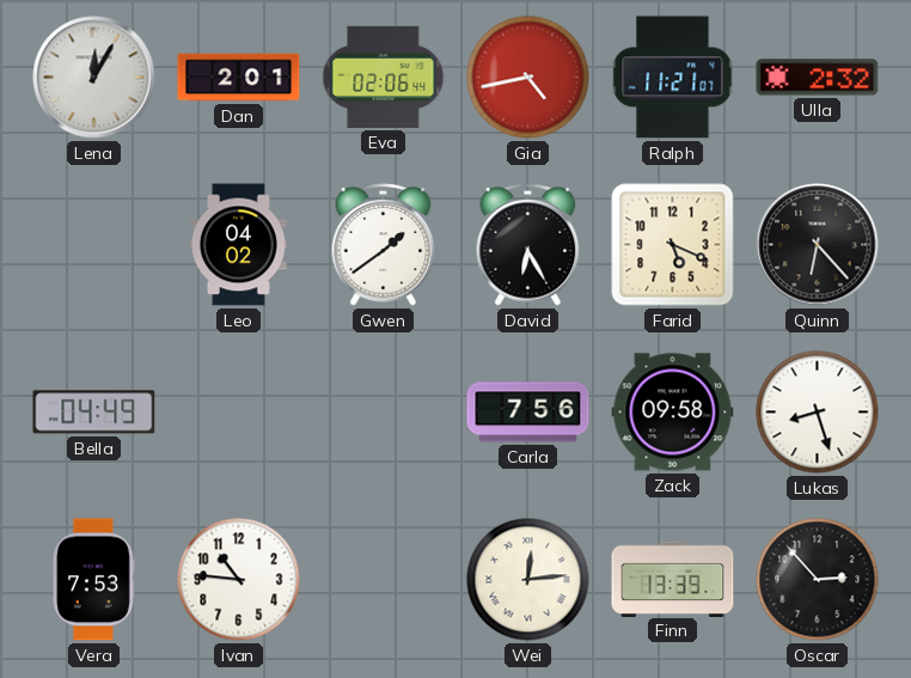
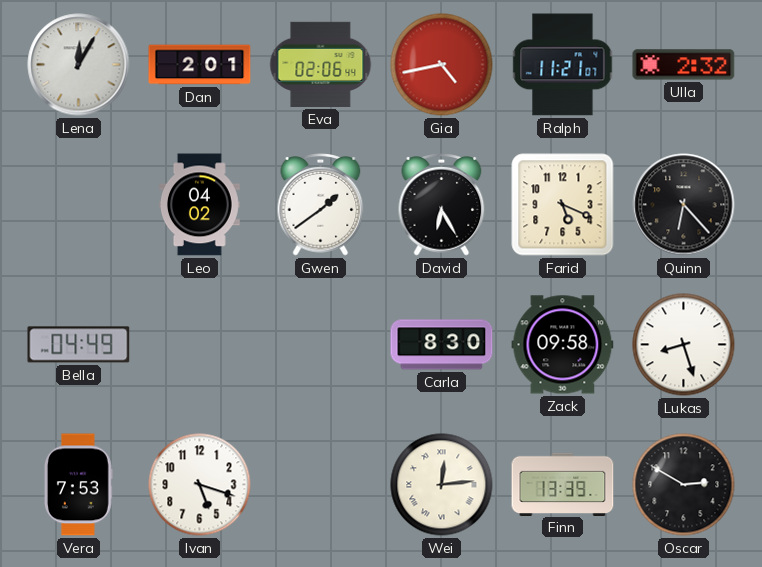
Carla: 7:56 -> 8:30 (442, 345)
Ivan: 10:46 -> 5:18 (200, 485)
Oscar: 2:53 -> 2:50 (684, 485)
